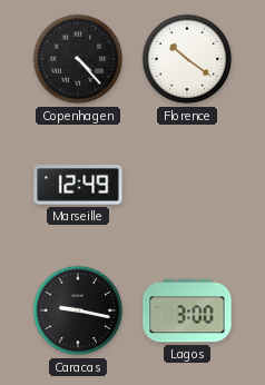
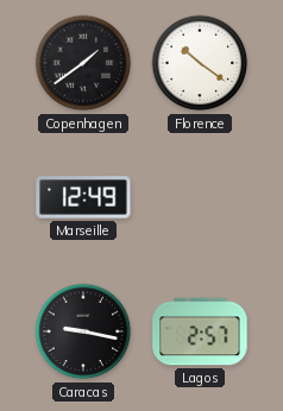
Copenhagen: 4:23 -> 1:39 (83, 63)
Lagos: 3:00 -> 2:57 (200, 331)
